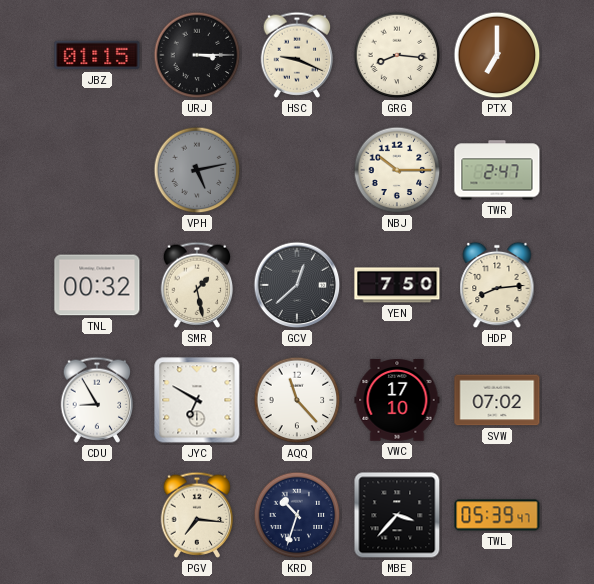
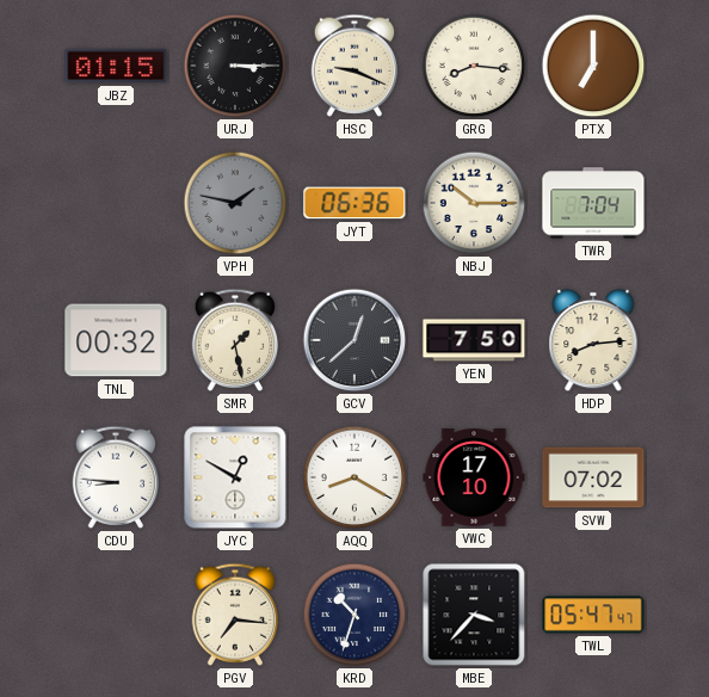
VPH: 5:13 -> 1:47 (235, 203)
JYT: none -> 06:36 (354, 203)
TWR: 2:47 -> 7:04 (593, 203)
CDU: 8:55 -> 8:46 (116, 477)
JYC: 6:50 -> 12:50 (235, 477)
AQQ: 11:23 -> 8:20 (354, 477)
TWL: 05:39 -> 05:47 (593, 615)
